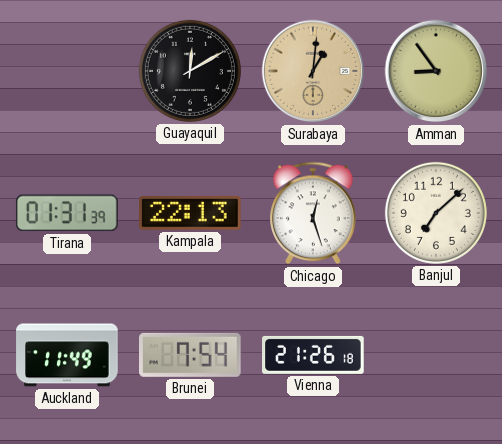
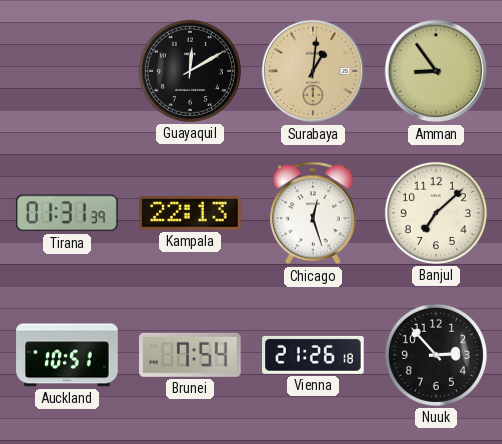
Auckland: 11:49 -> 10:51 (67, 355)
Nuuk: none -> 2:53 (436, 355)
